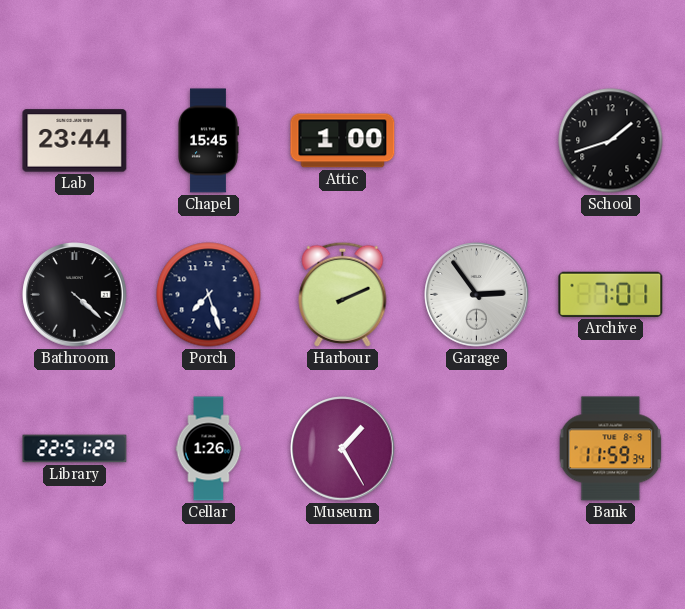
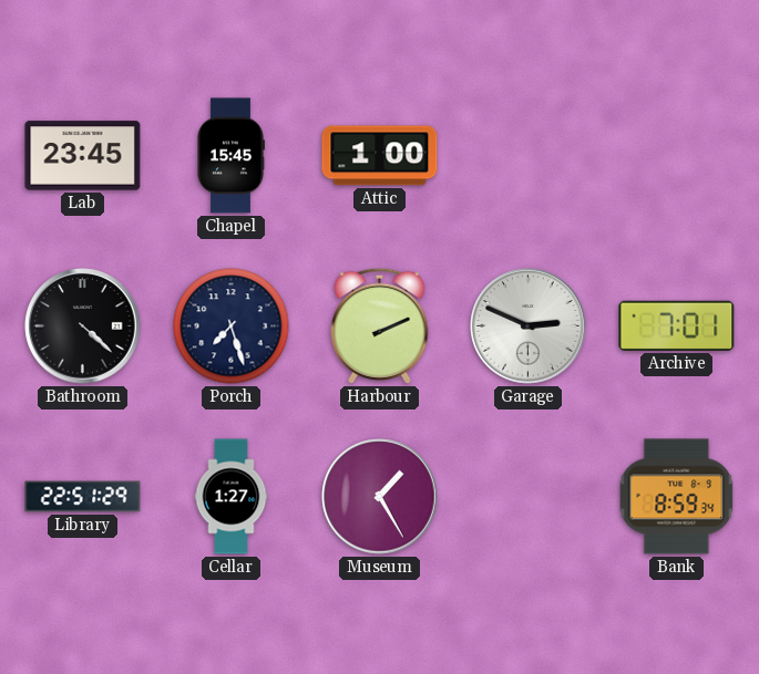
Lab: 23:44 -> 23:45 (83, 156)
School: 1:42 -> none (611, 141)
Garage: 2:54 -> 2:49 (529, 326)
Cellar: 1:26 -> 1:27 (232, 497)
Bank: 11:59 -> 8:59 (677, 497)
